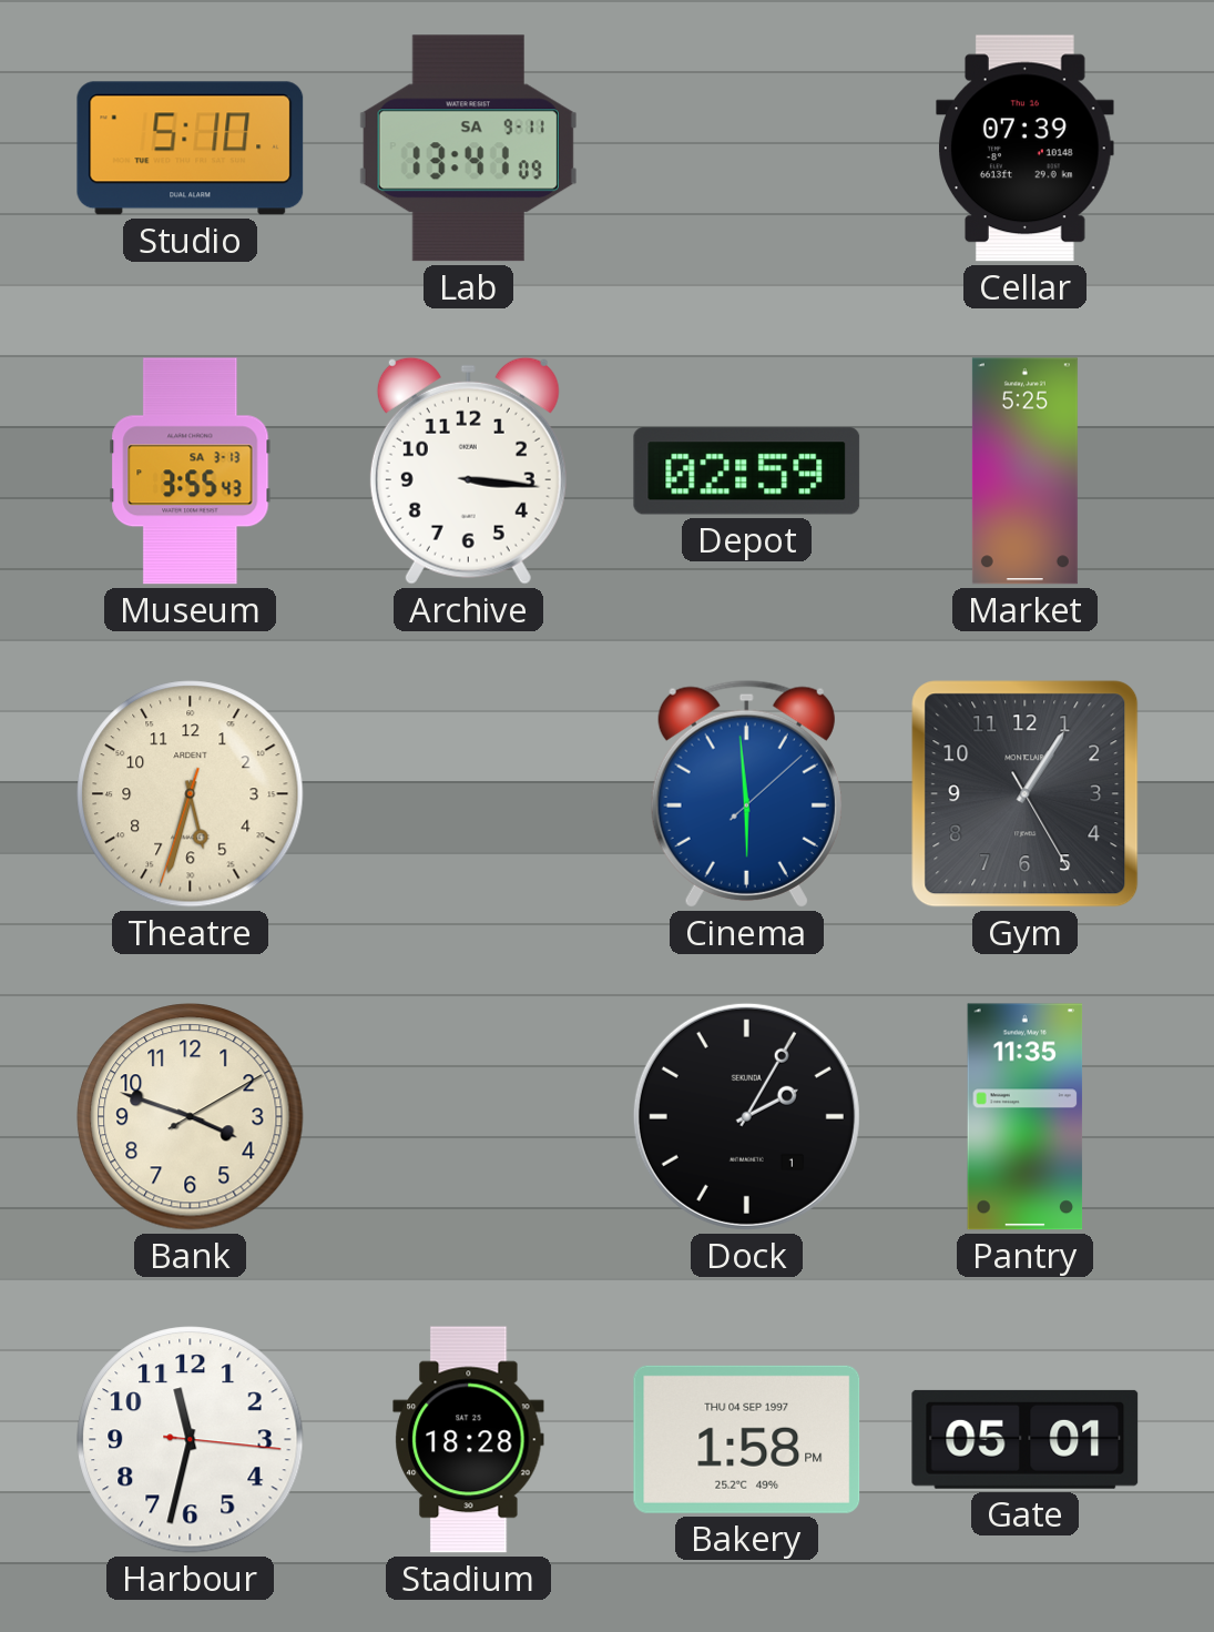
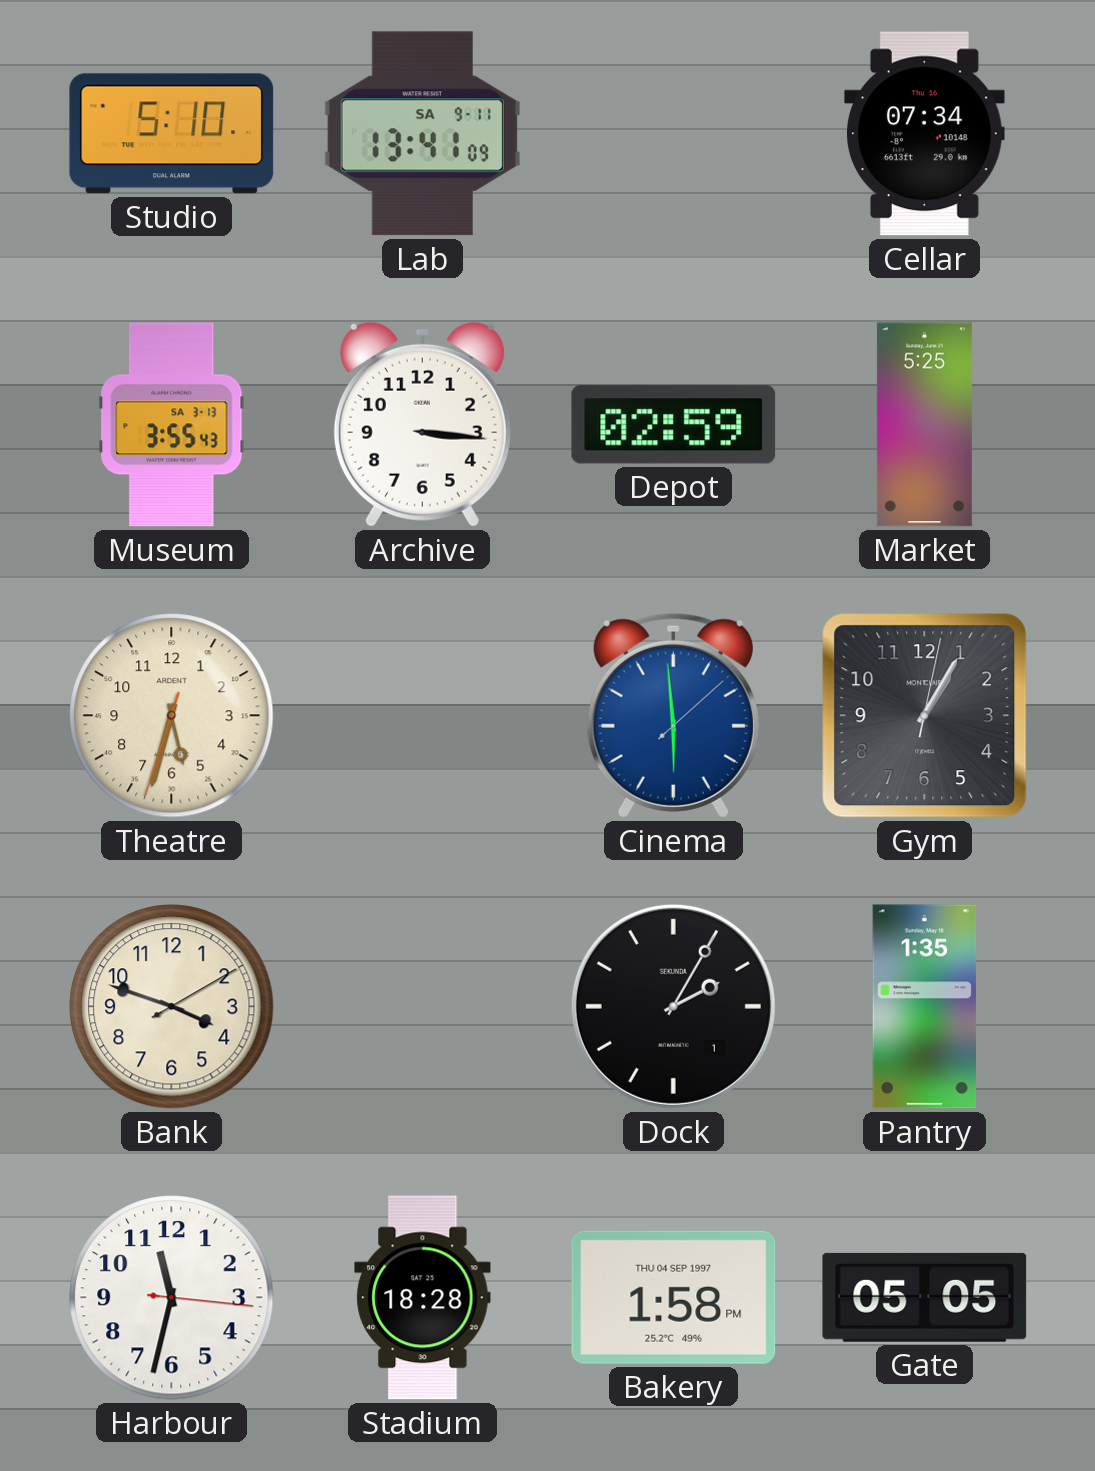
Cellar: 07:39 -> 07:34 (925, 134)
Gym: 1:05:25 -> 1:05:02 (925, 716)
Pantry: 11:35 -> 1:35 (925, 1007)
Gate: 05:01 -> 05:05 (925, 1297)
